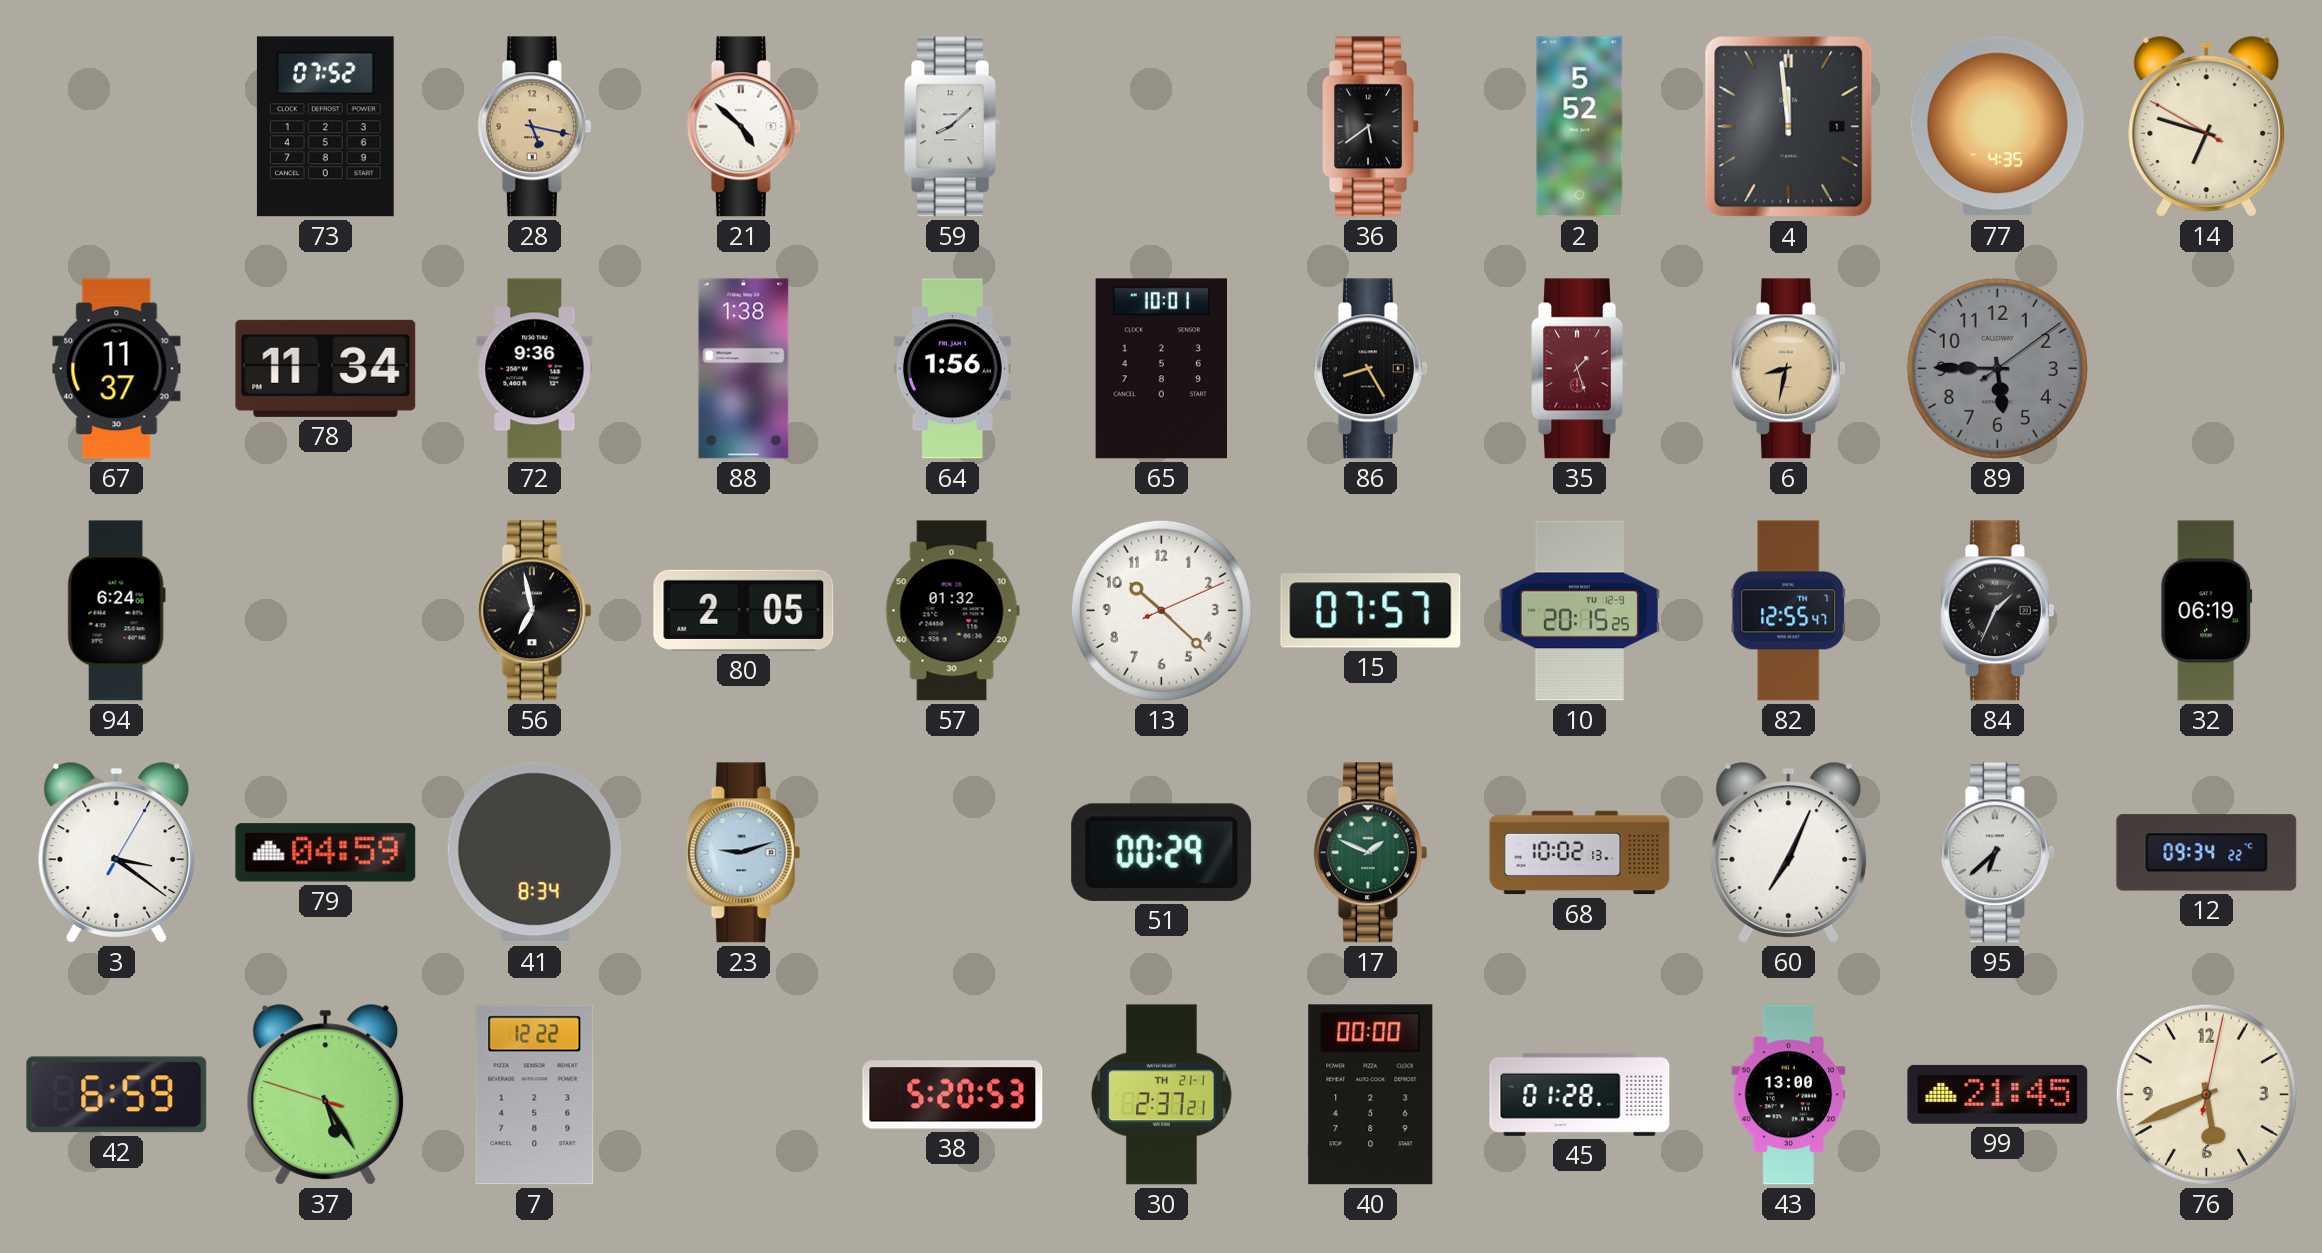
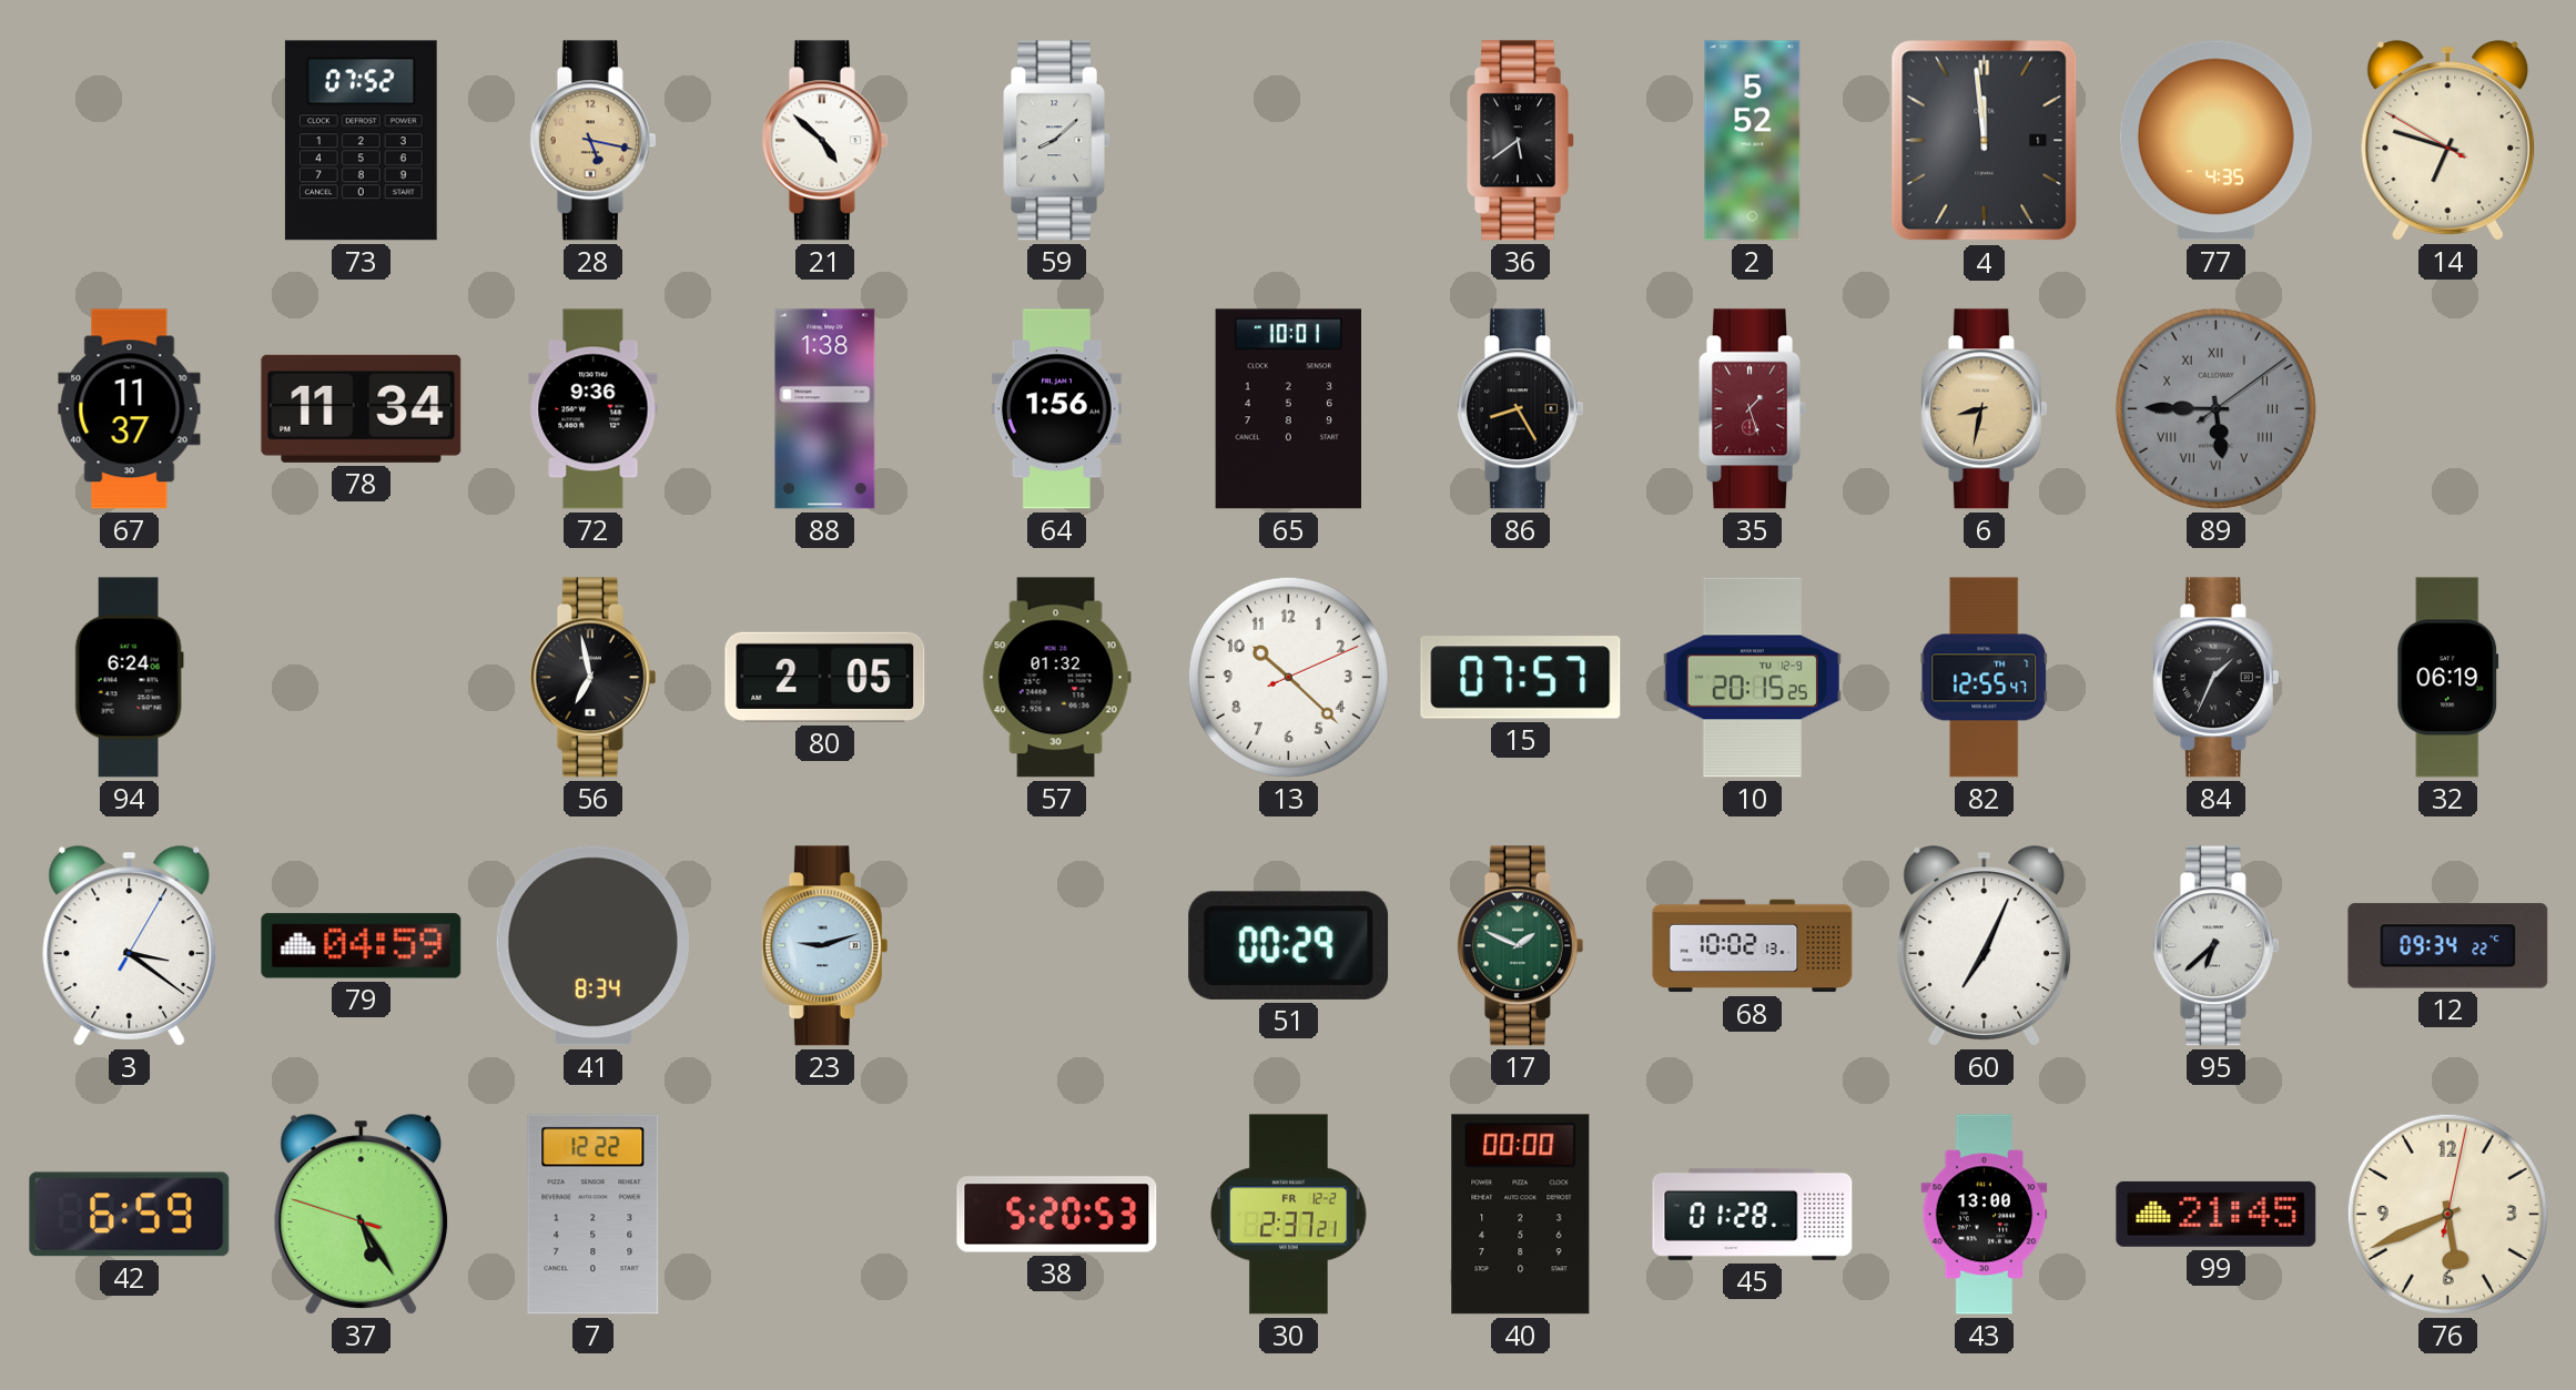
89 numerals: Arabic -> Roman (2215, 408)
30 date: TH 21-1 -> FR 12-2 (1289, 1215)
